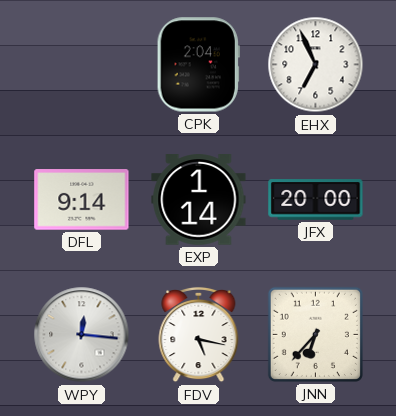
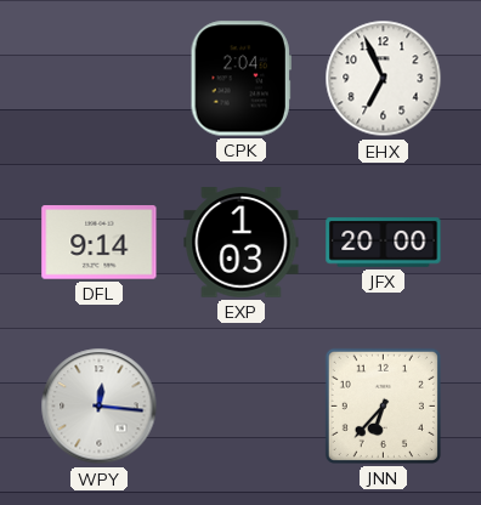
EXP: 1:14 -> 1:03 (242, 243)
FDV: 5:17 -> none (199, 335)
